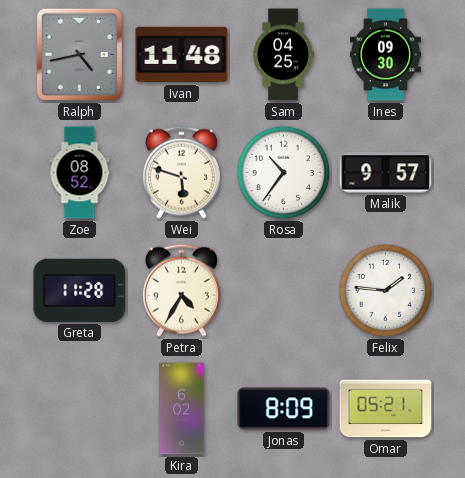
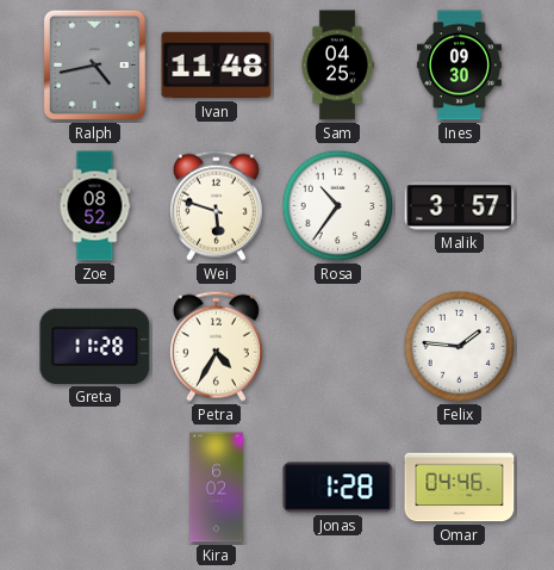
Malik: 9:57 -> 3:57 (460, 206)
Jonas: 8:09 -> 1:28 (338, 488)
Omar: 05:21 -> 04:46 (460, 488)
